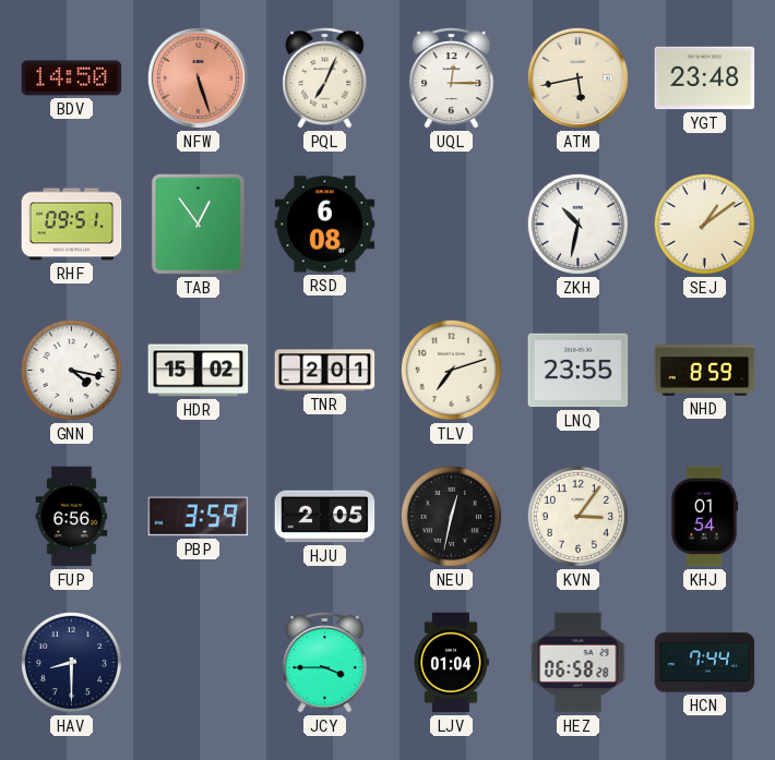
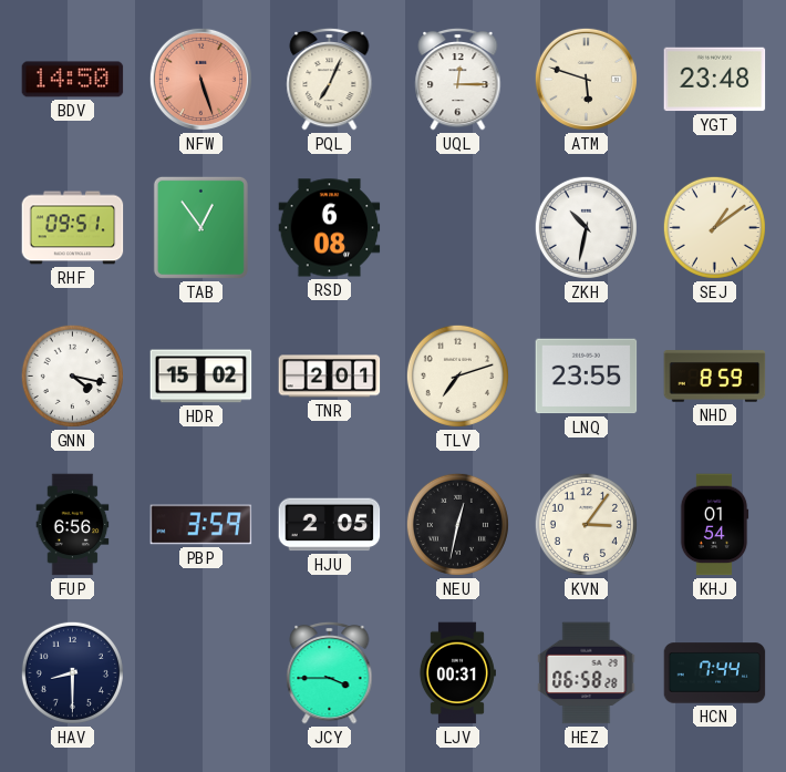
ATM: 5:43 -> 5:48 (586, 79)
LJV: 01:04 -> 00:31 (457, 673)
